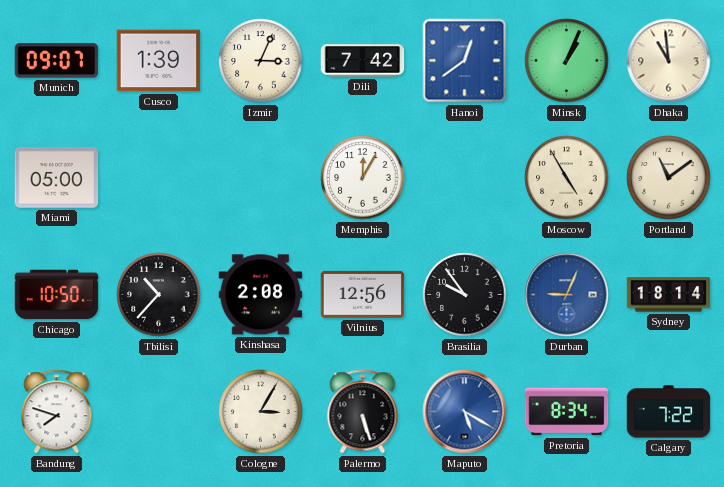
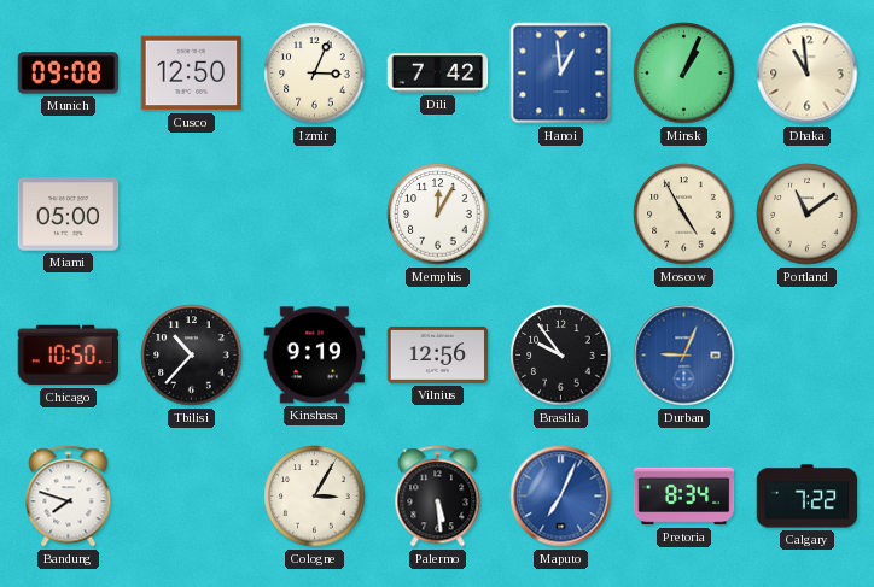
Munich: 09:07 -> 09:08 (69, 74)
Cusco: 1:39 -> 12:50 (192, 74)
Hanoi: 12:39 -> 12:59 (561, 74)
Kinshasa: 2:08 -> 9:19 (315, 356)
Sydney: 18:14 -> none (669, 295)
Palermo: 5:27 -> 5:29 (438, 497)
Maputo: 5:20 -> 7:04 (561, 497)
